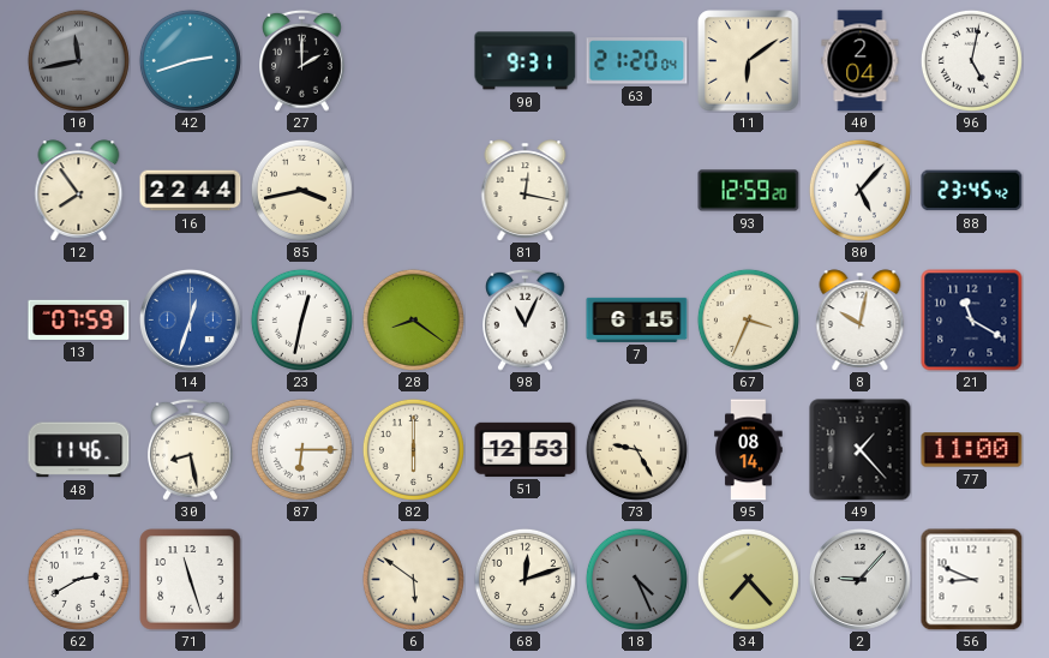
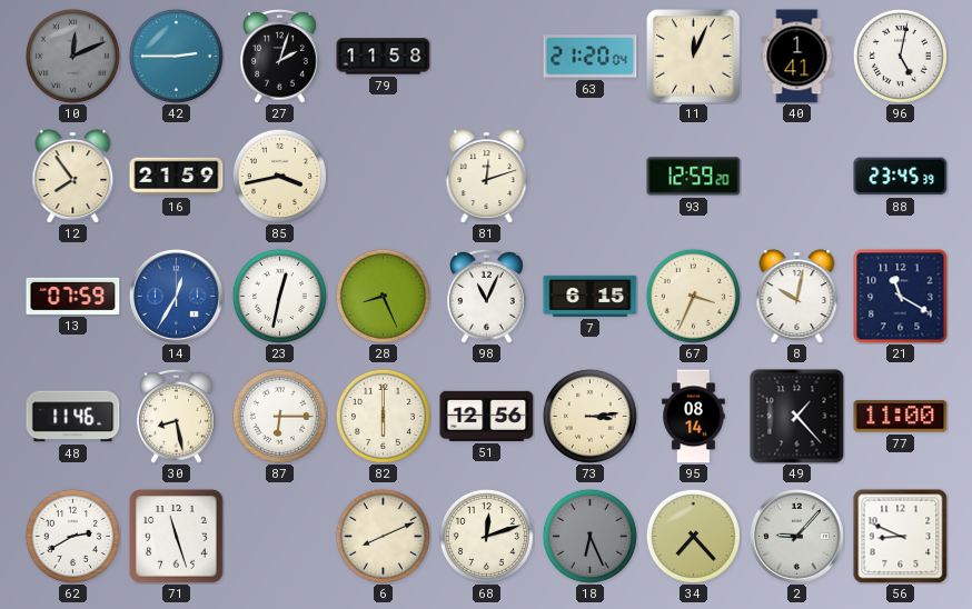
10: 11:43 -> 12:11 (72, 56)
42: 2:42 -> 2:45 (176, 56)
27: 2:00 -> 2:03 (280, 56)
79: none -> 11:58 (384, 57)
90: 9:31 -> none (526, 61)
11: 6:09 -> 12:04 (694, 57)
40: 2:04 -> 1:41 (797, 57)
16: 22:44 -> 21:59 (177, 177)
81: 12:17 -> 12:12 (487, 177)
80: 5:07 -> none (859, 190)
88: 23:45:42 -> 23:45:39 (901, 177)
14: 12:33 -> 12:35 (176, 296)
28: 8:21 -> 8:26 (383, 296)
51: 12:53 -> 12:56 (487, 416)
73: 9:25 -> 3:14 (589, 416)
6: 5:51 -> 8:11 (383, 536)
18: 4:26 -> 6:26 (589, 536)
